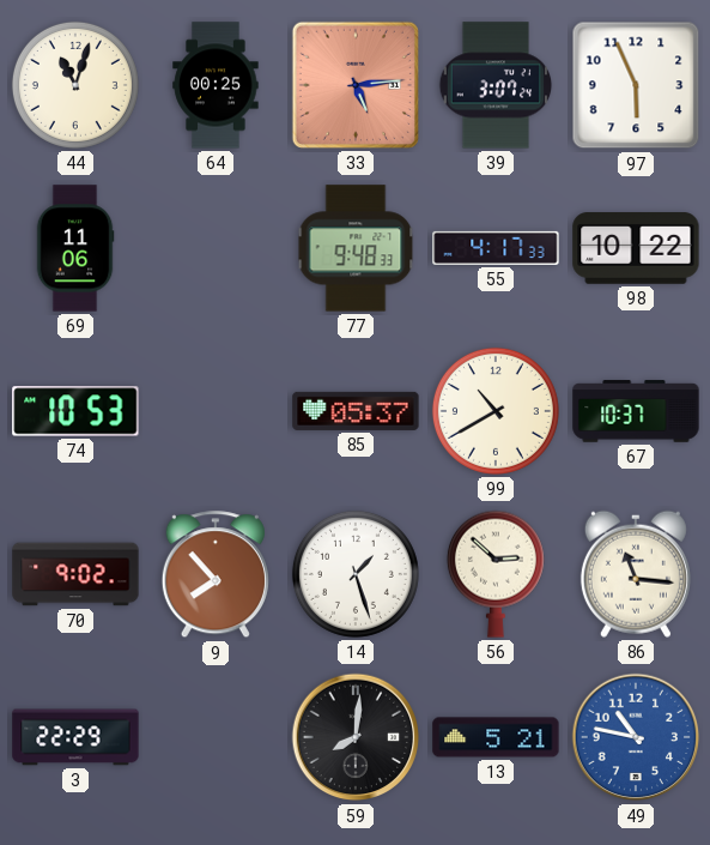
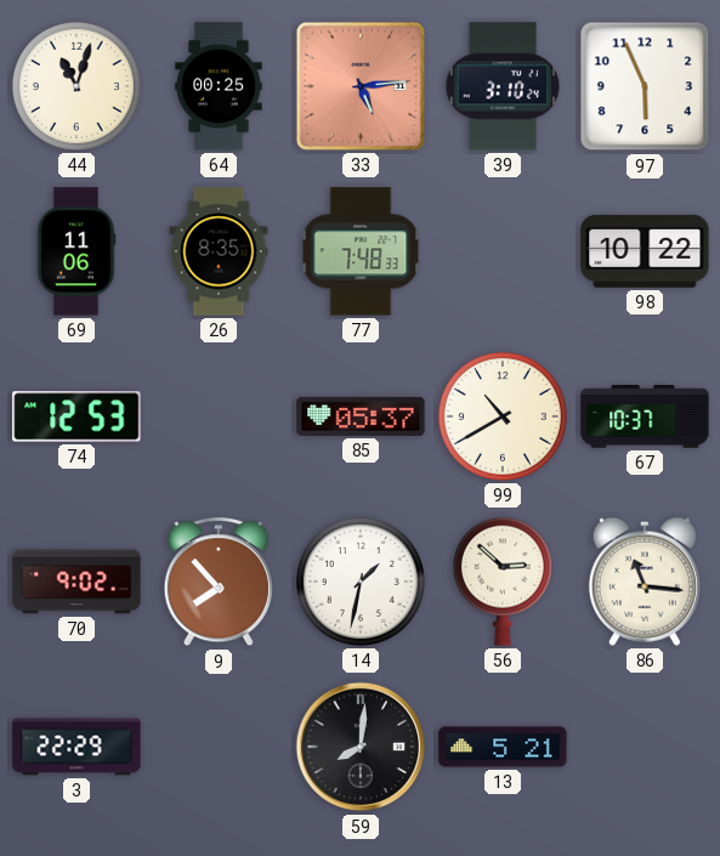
39: 3:07 -> 3:10 (503, 86)
26: none -> 8:35 (219, 251)
77: 9:48 -> 7:48 (361, 251)
55: 4:17 -> none (496, 248)
74: 10:53 -> 12:53 (76, 416)
14: 1:27 -> 1:32 (361, 582)
49: 10:47 -> none (636, 737)
